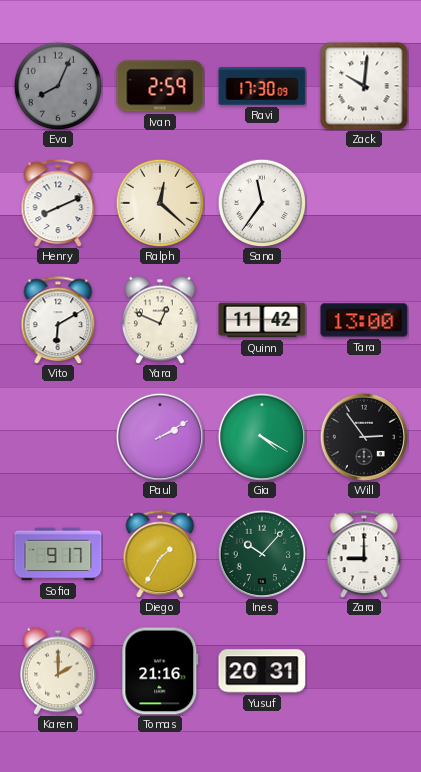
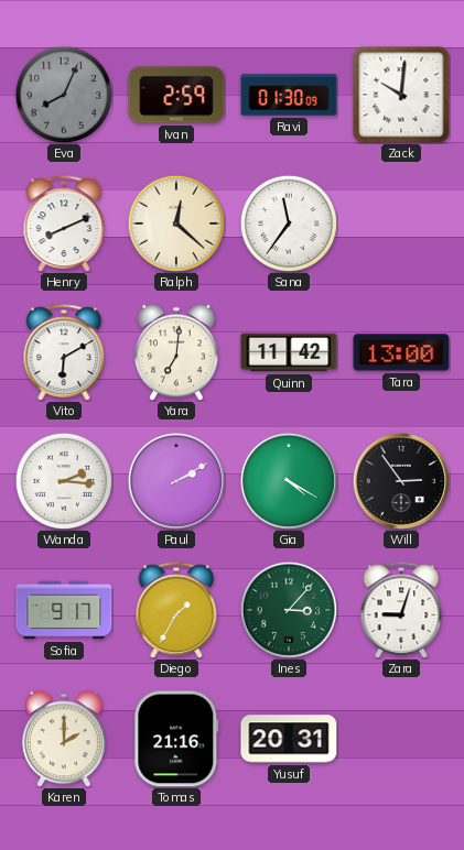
Ravi: 17:30 -> 01:30 (289, 95)
Yara: 12:49 -> 7:01 (177, 352)
Wanda: none -> 2:16 (63, 480)
Ines: 10:07 -> 3:07 (289, 610)
Zara: 9:00 -> 9:03 (401, 610)
